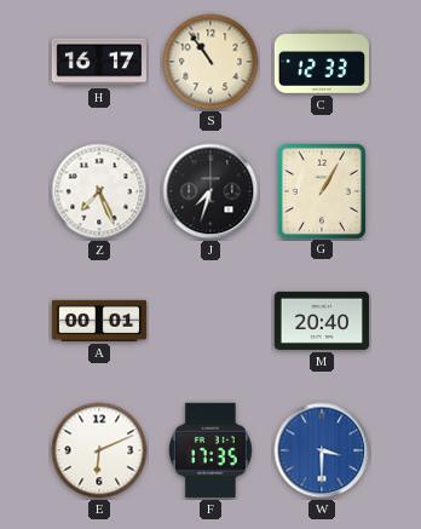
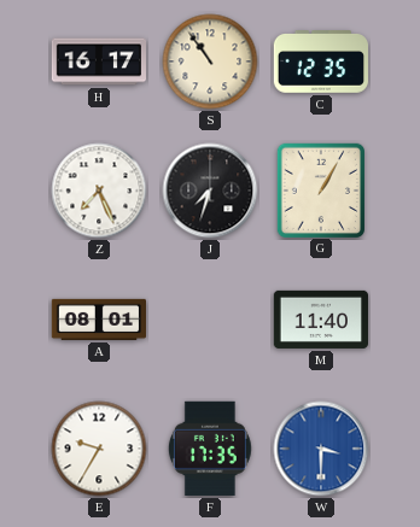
C: 12:33 -> 12:35 (321, 62)
A: 00:01 -> 08:01 (98, 320)
M: 20:40 -> 11:40 (320, 320)
E: 6:11 -> 9:35 (99, 449)
